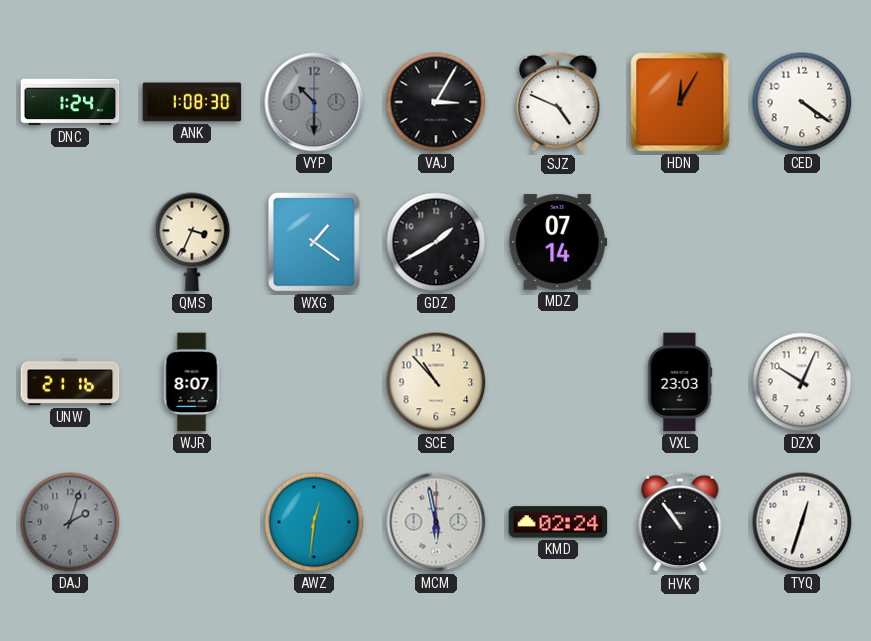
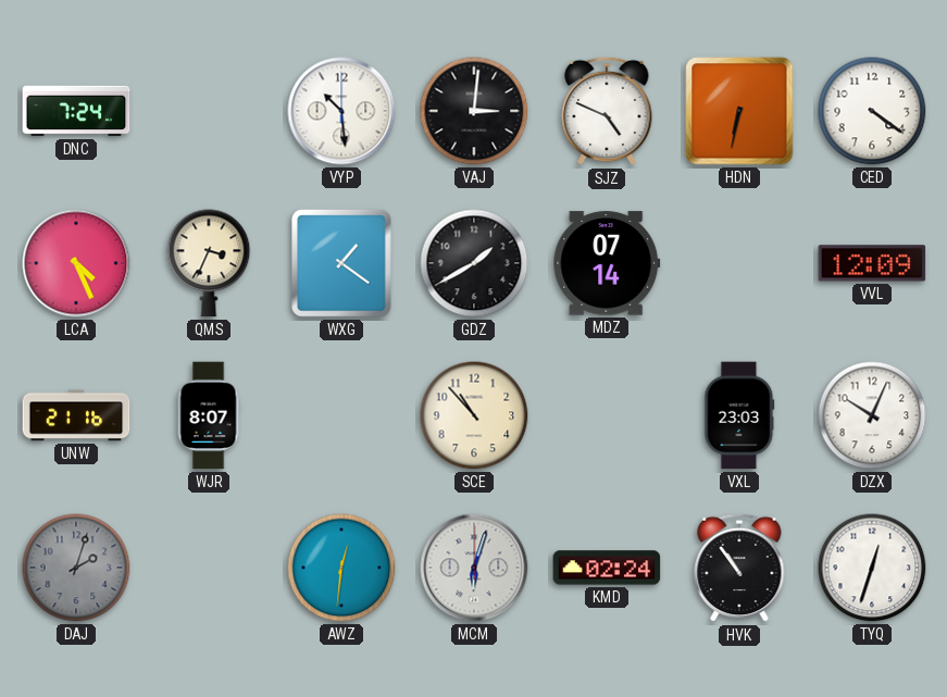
DNC: 1:24 -> 7:24 (76, 111)
ANK: 1:08 -> none (192, 102)
VYP: 10:30 -> 10:29 (341, 111)
VYP dial: grey -> white (341, 111)
VAJ: 3:05 -> 3:01 (474, 111)
HDN: 12:05 -> 6:32 (739, 111)
LCA: none -> 4:26 (76, 263)
VVL: none -> 12:09 (872, 263)
MCM: 5:58 -> 6:03 (474, 568)
